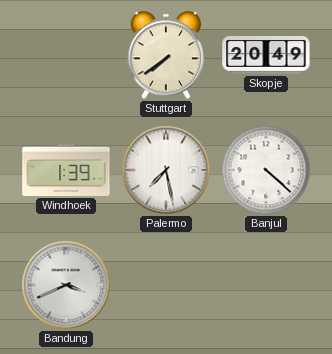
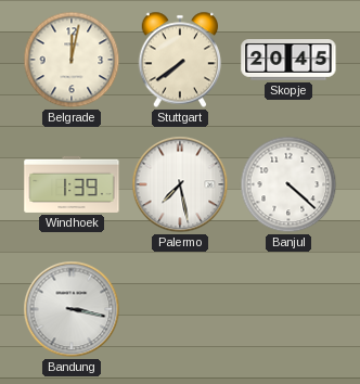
Belgrade: none -> 12:02 (72, 60)
Skopje: 20:49 -> 20:45 (288, 61)
Bandung: 3:41 -> 3:17 (72, 309)
